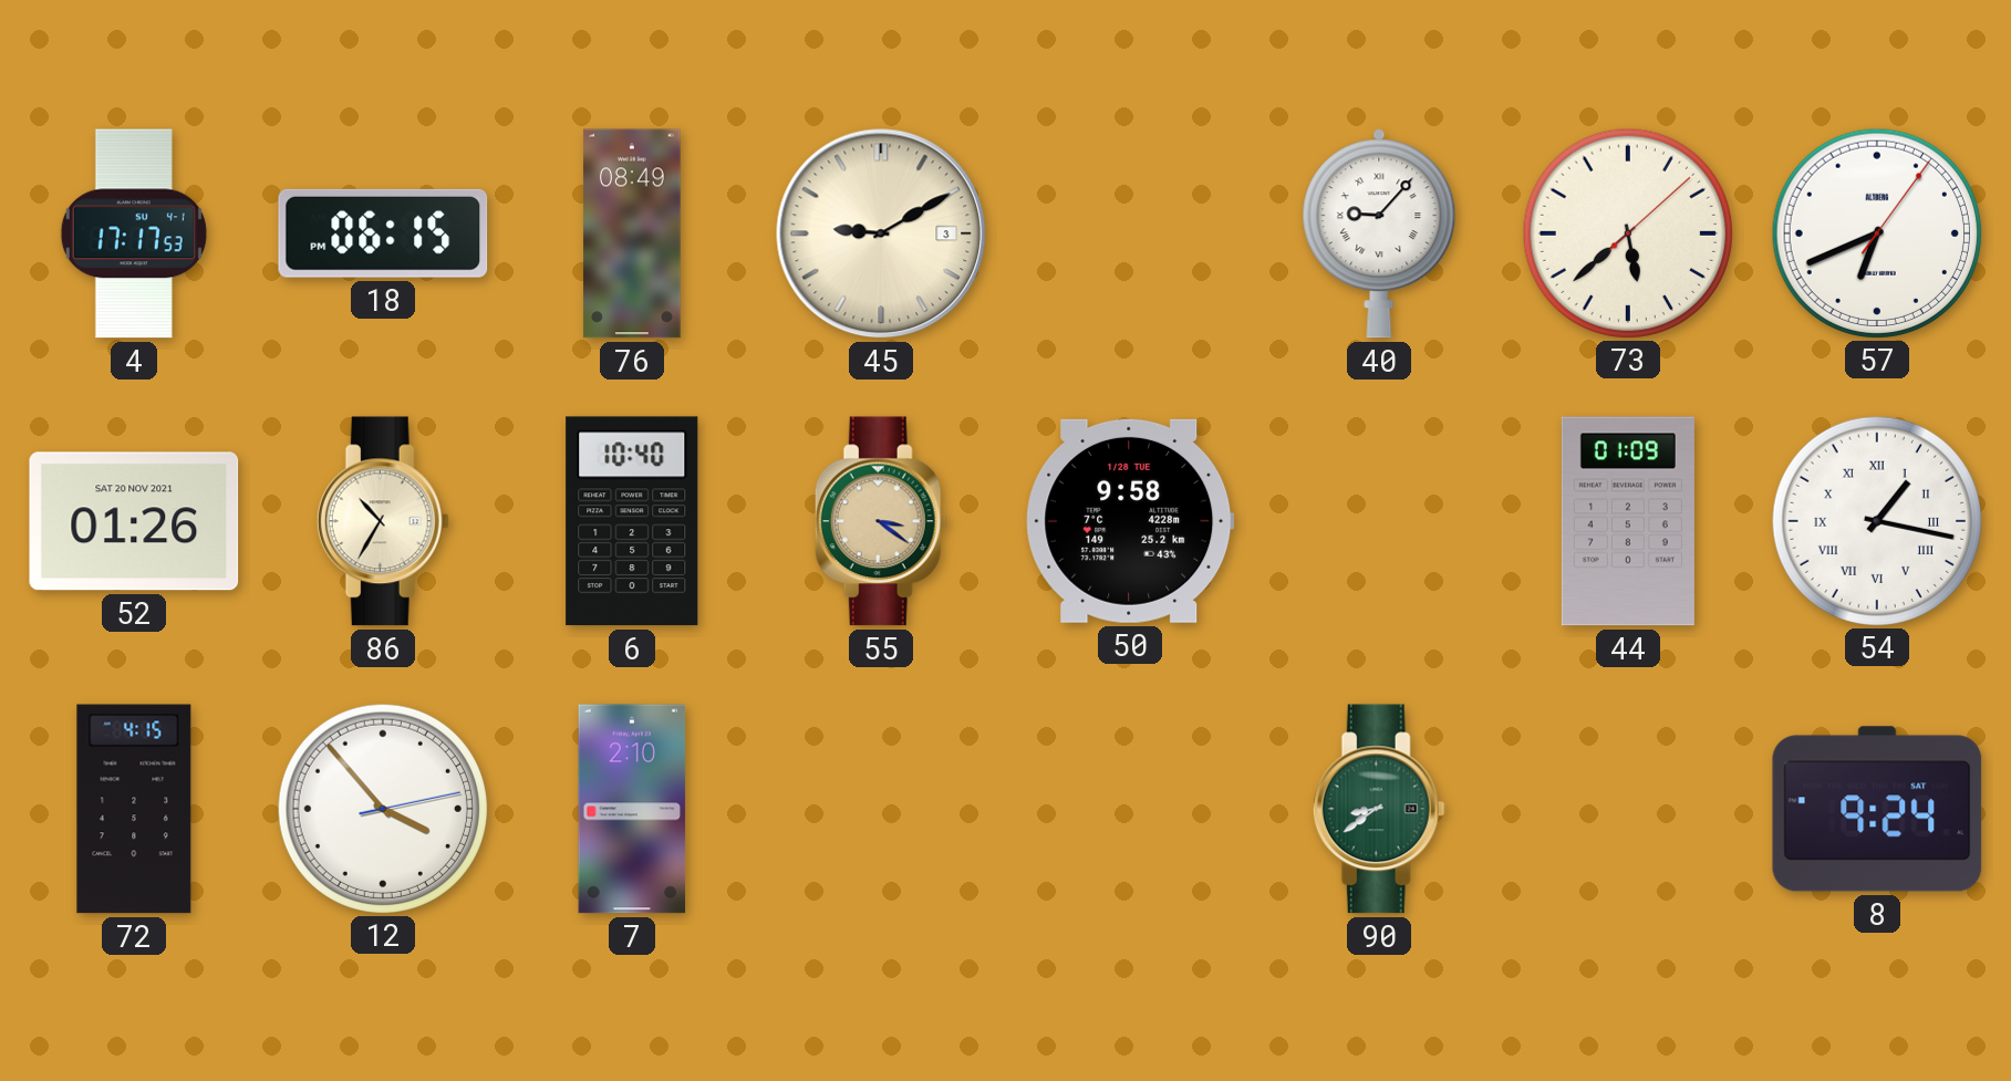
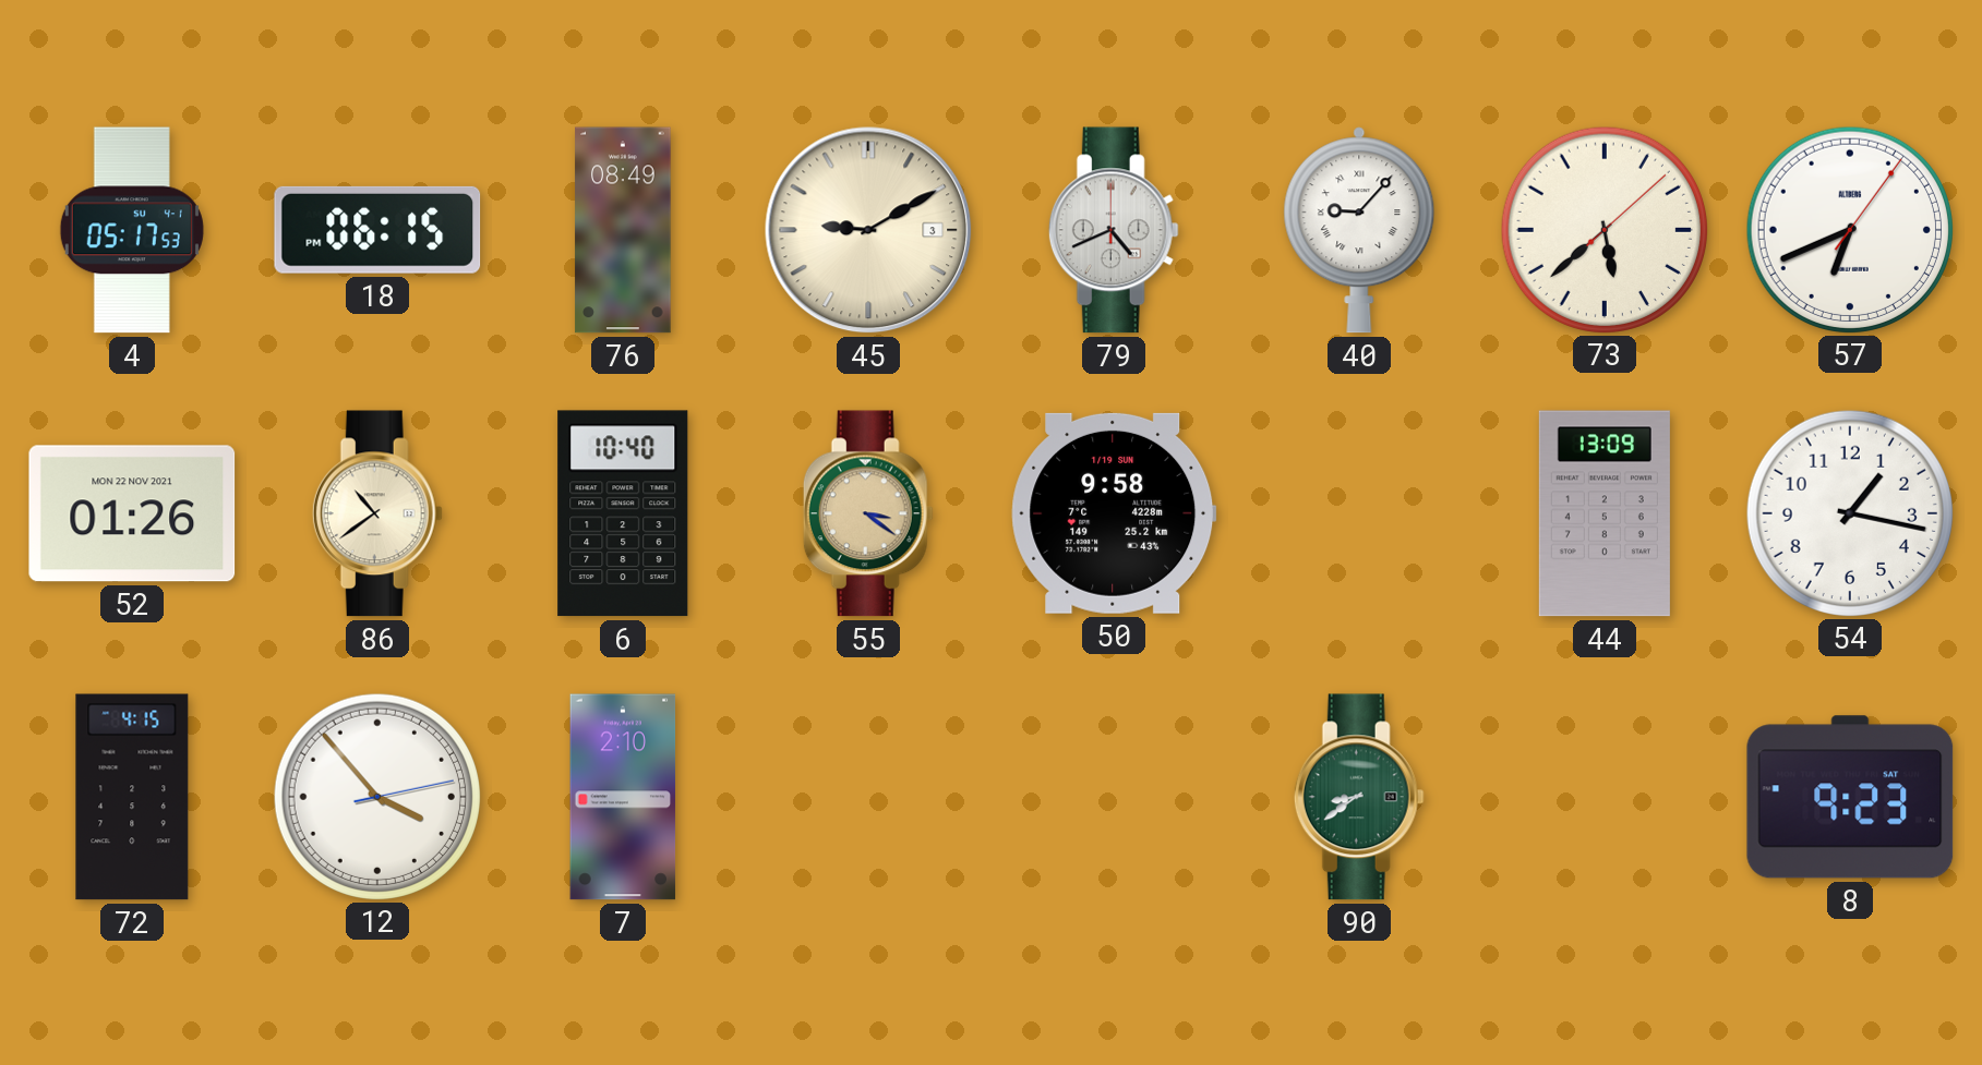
4: 17:17 -> 05:17 (132, 230)
79: none -> 4:41 (1114, 230)
52 date: SAT 20 NOV 2021 -> MON 22 NOV 2021 (132, 513)
86: 10:35 -> 10:39 (377, 513)
50 date: 1/28 TUE -> 1/19 SUN (1114, 513)
44: 01:09 -> 13:09 (1605, 513)
54 numerals: Roman -> Arabic (1849, 512)
8: 9:24 -> 9:23 (1850, 797)
